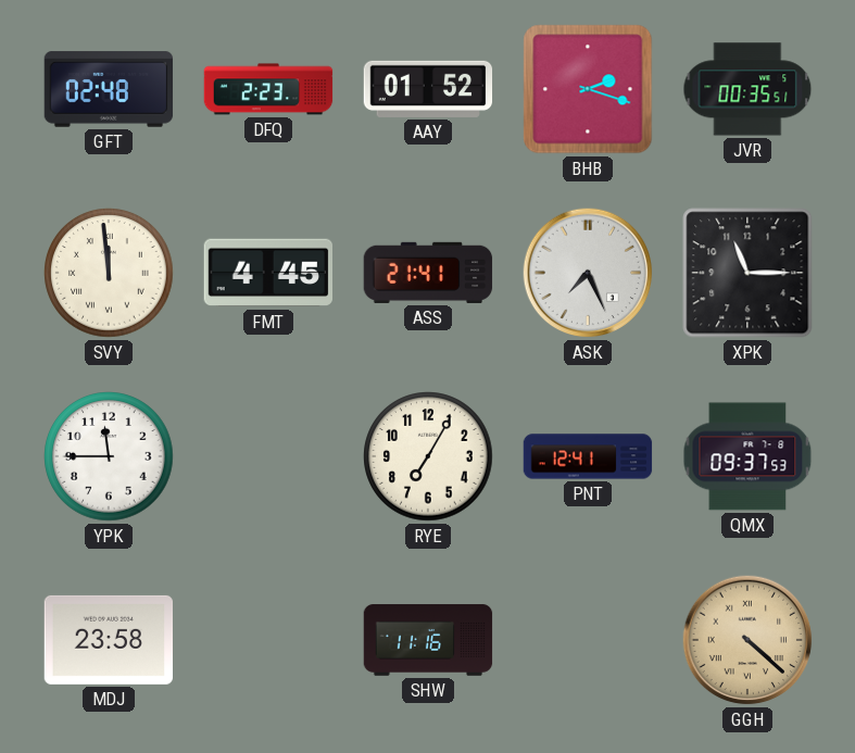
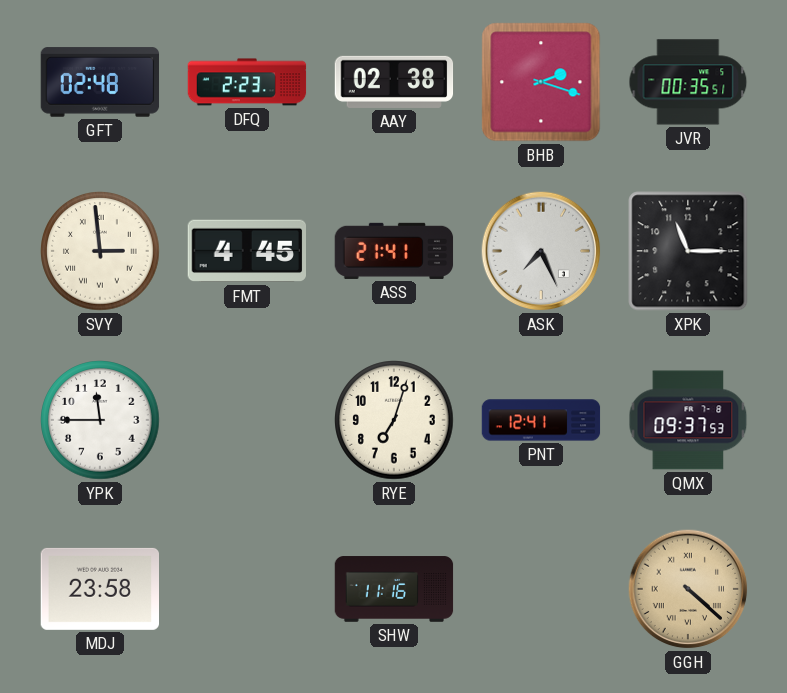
AAY: 01:52 -> 02:38 (394, 82)
SVY: 11:59 -> 2:59 (100, 251)
RYE: 7:05 -> 7:03 (394, 420)
